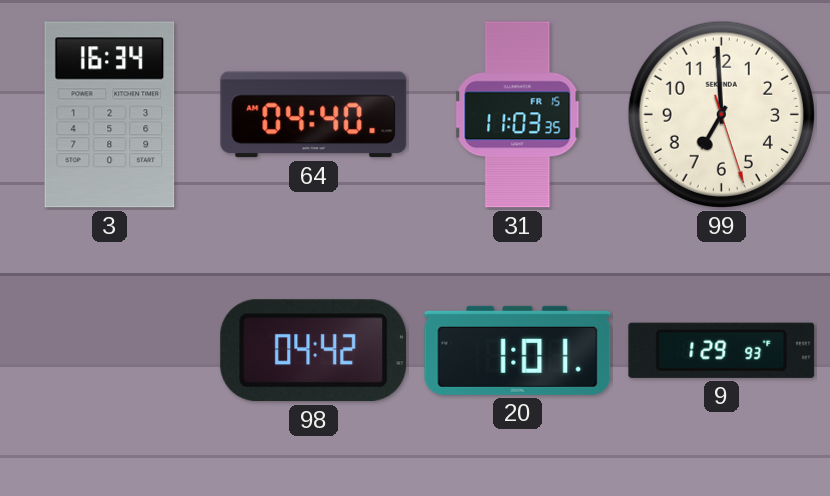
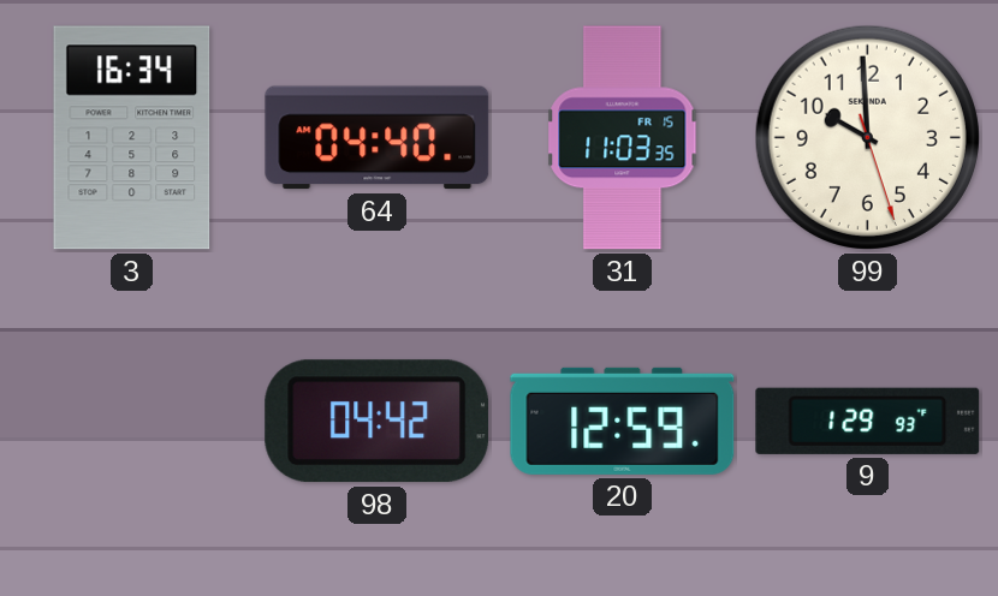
99: 6:59 -> 9:59 (867, 137)
20: 1:01 -> 12:59 (623, 421)
